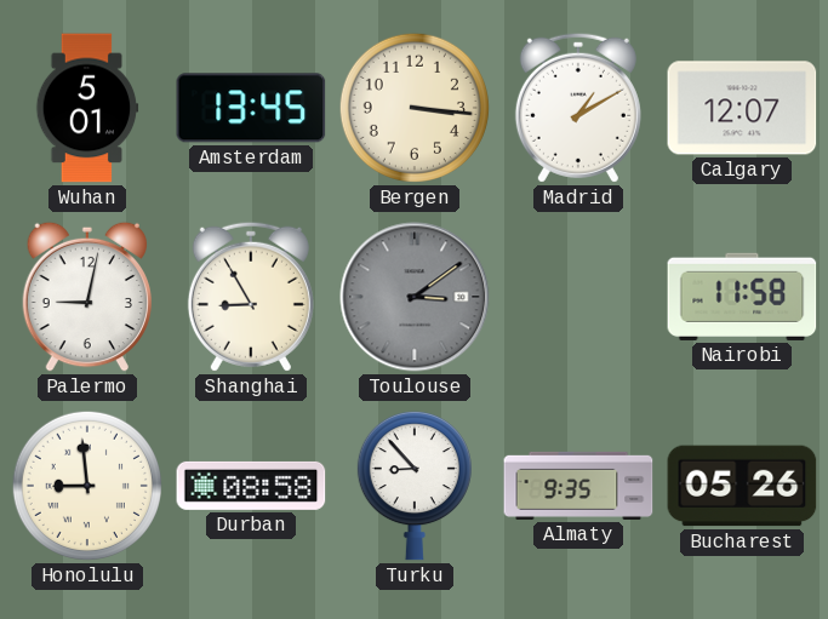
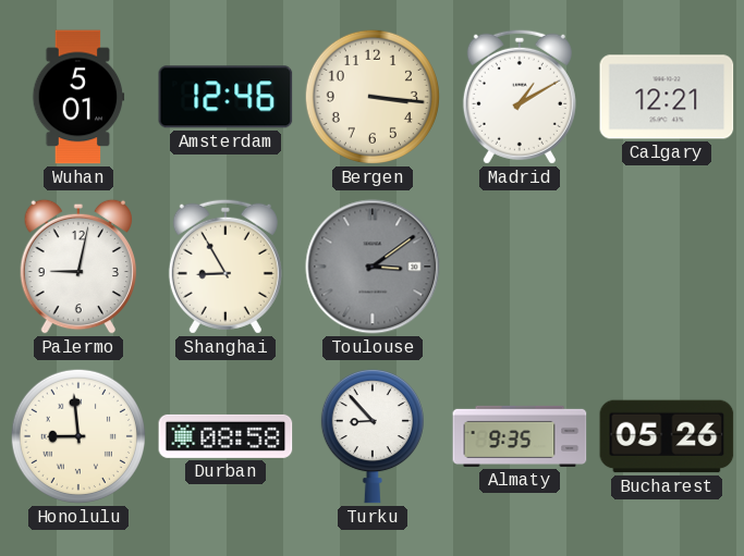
Amsterdam: 13:45 -> 12:46 (225, 97)
Calgary: 12:07 -> 12:21 (667, 97)
Nairobi: 11:58 -> none (742, 297)
